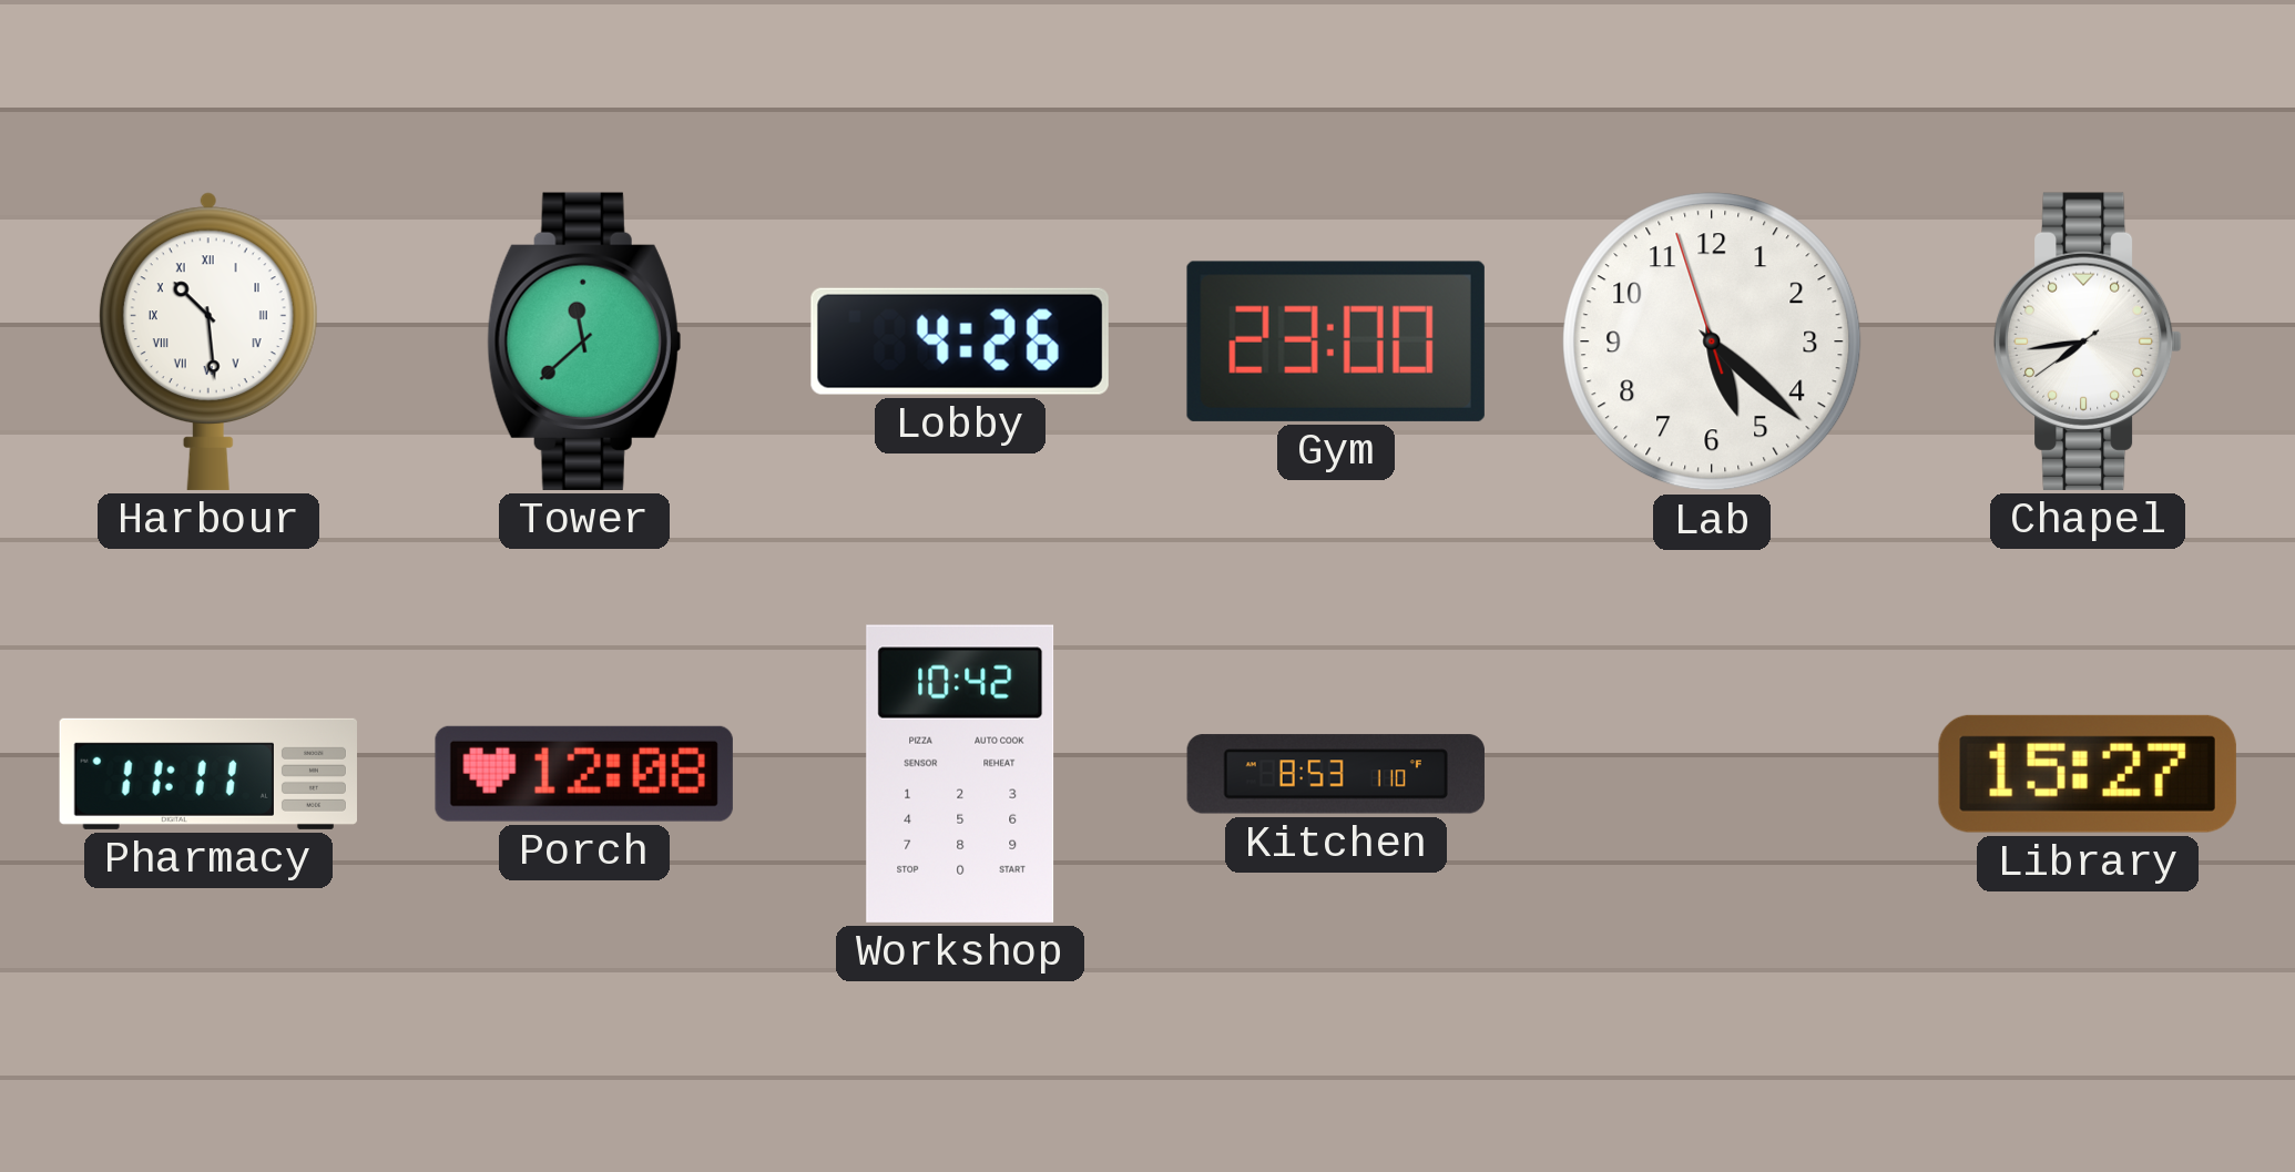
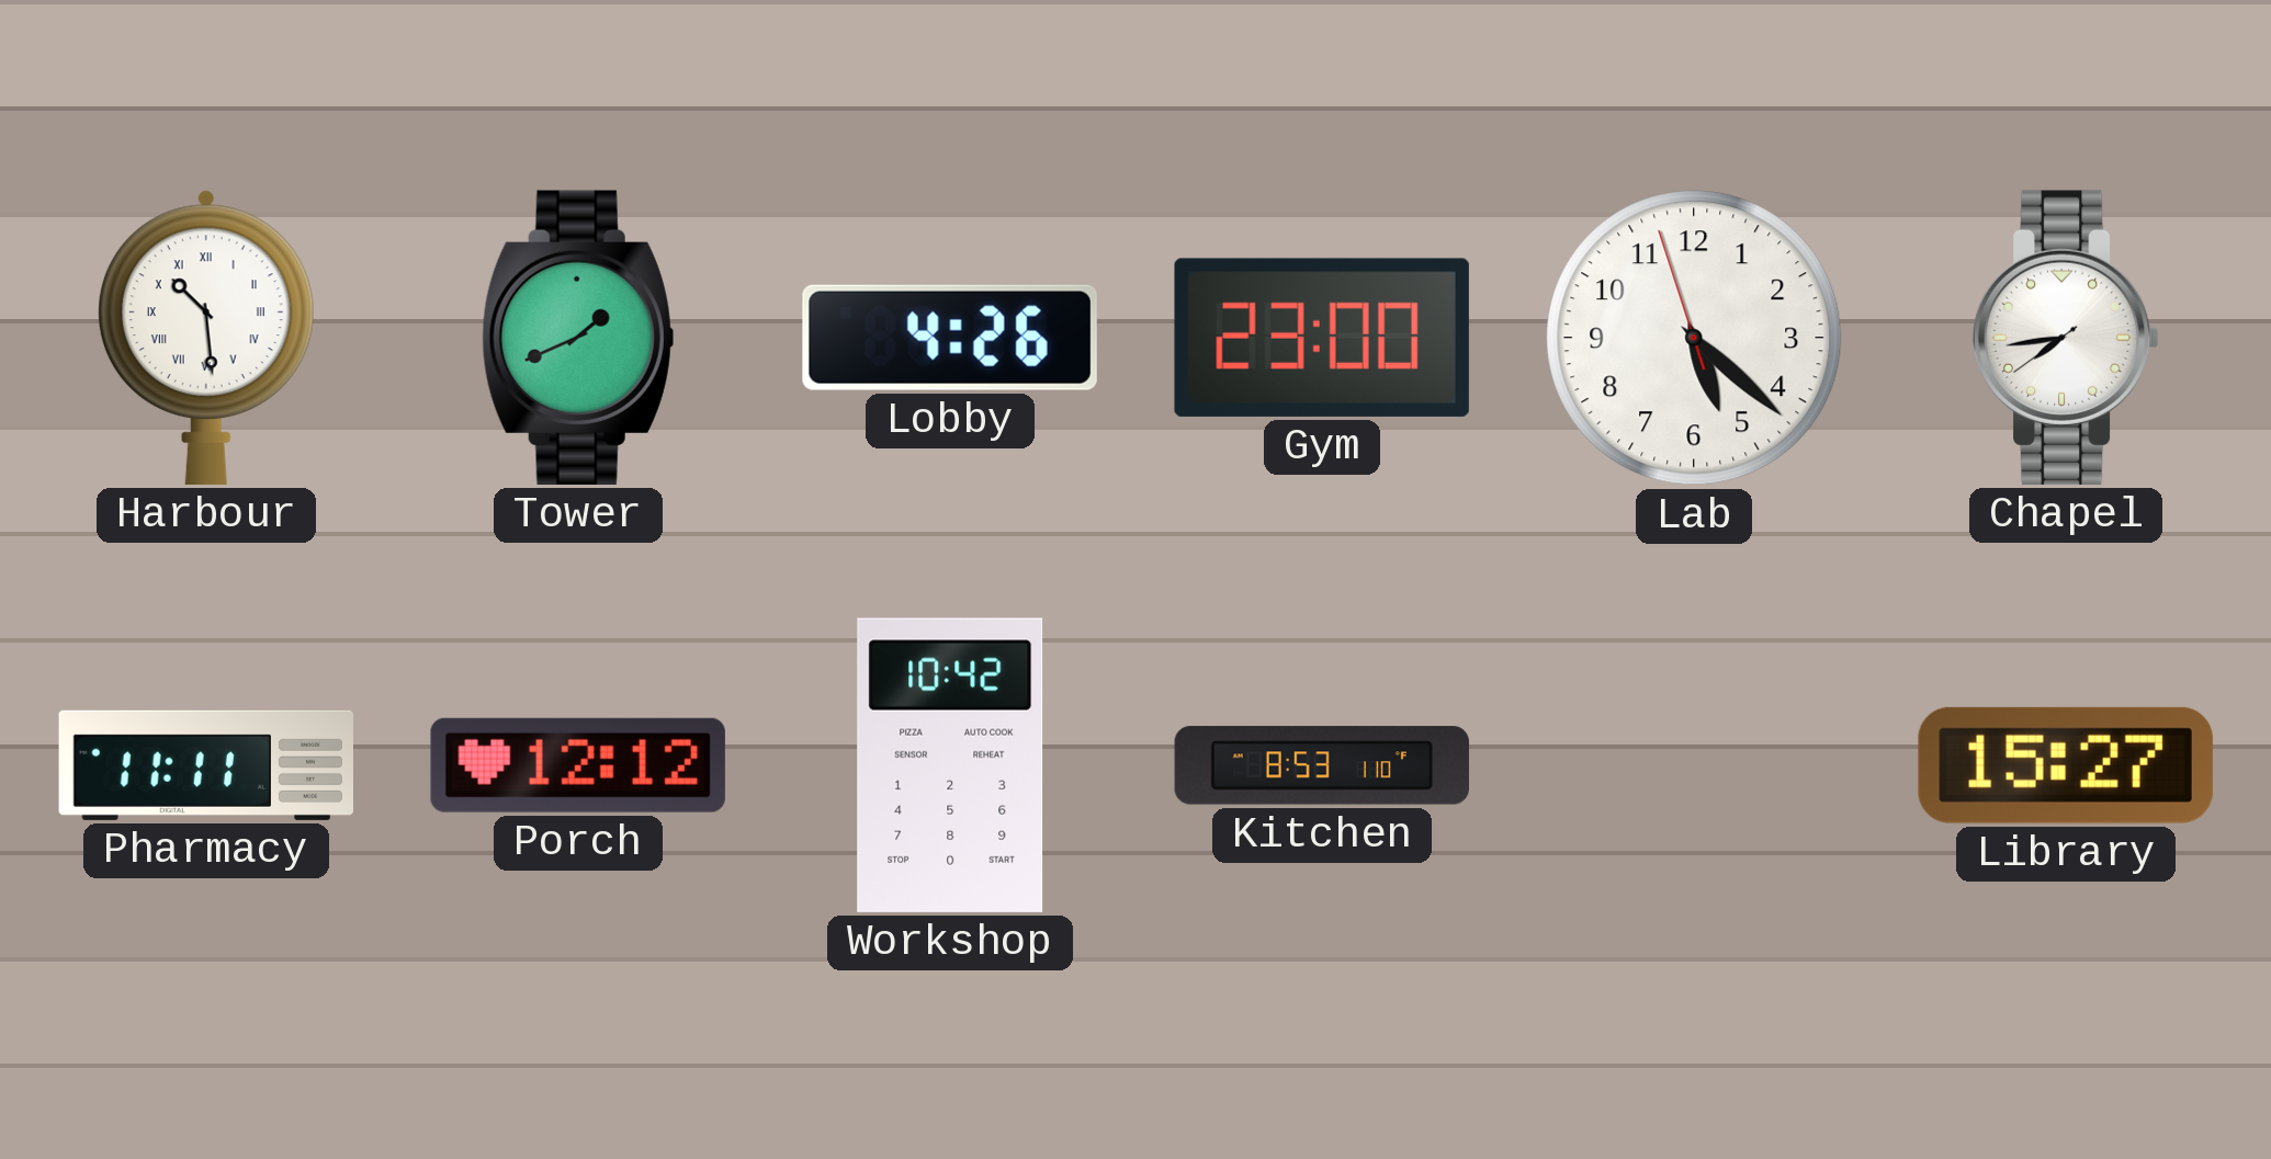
Tower: 11:38 -> 1:41 (578, 338)
Porch: 12:08 -> 12:12 (578, 765)
